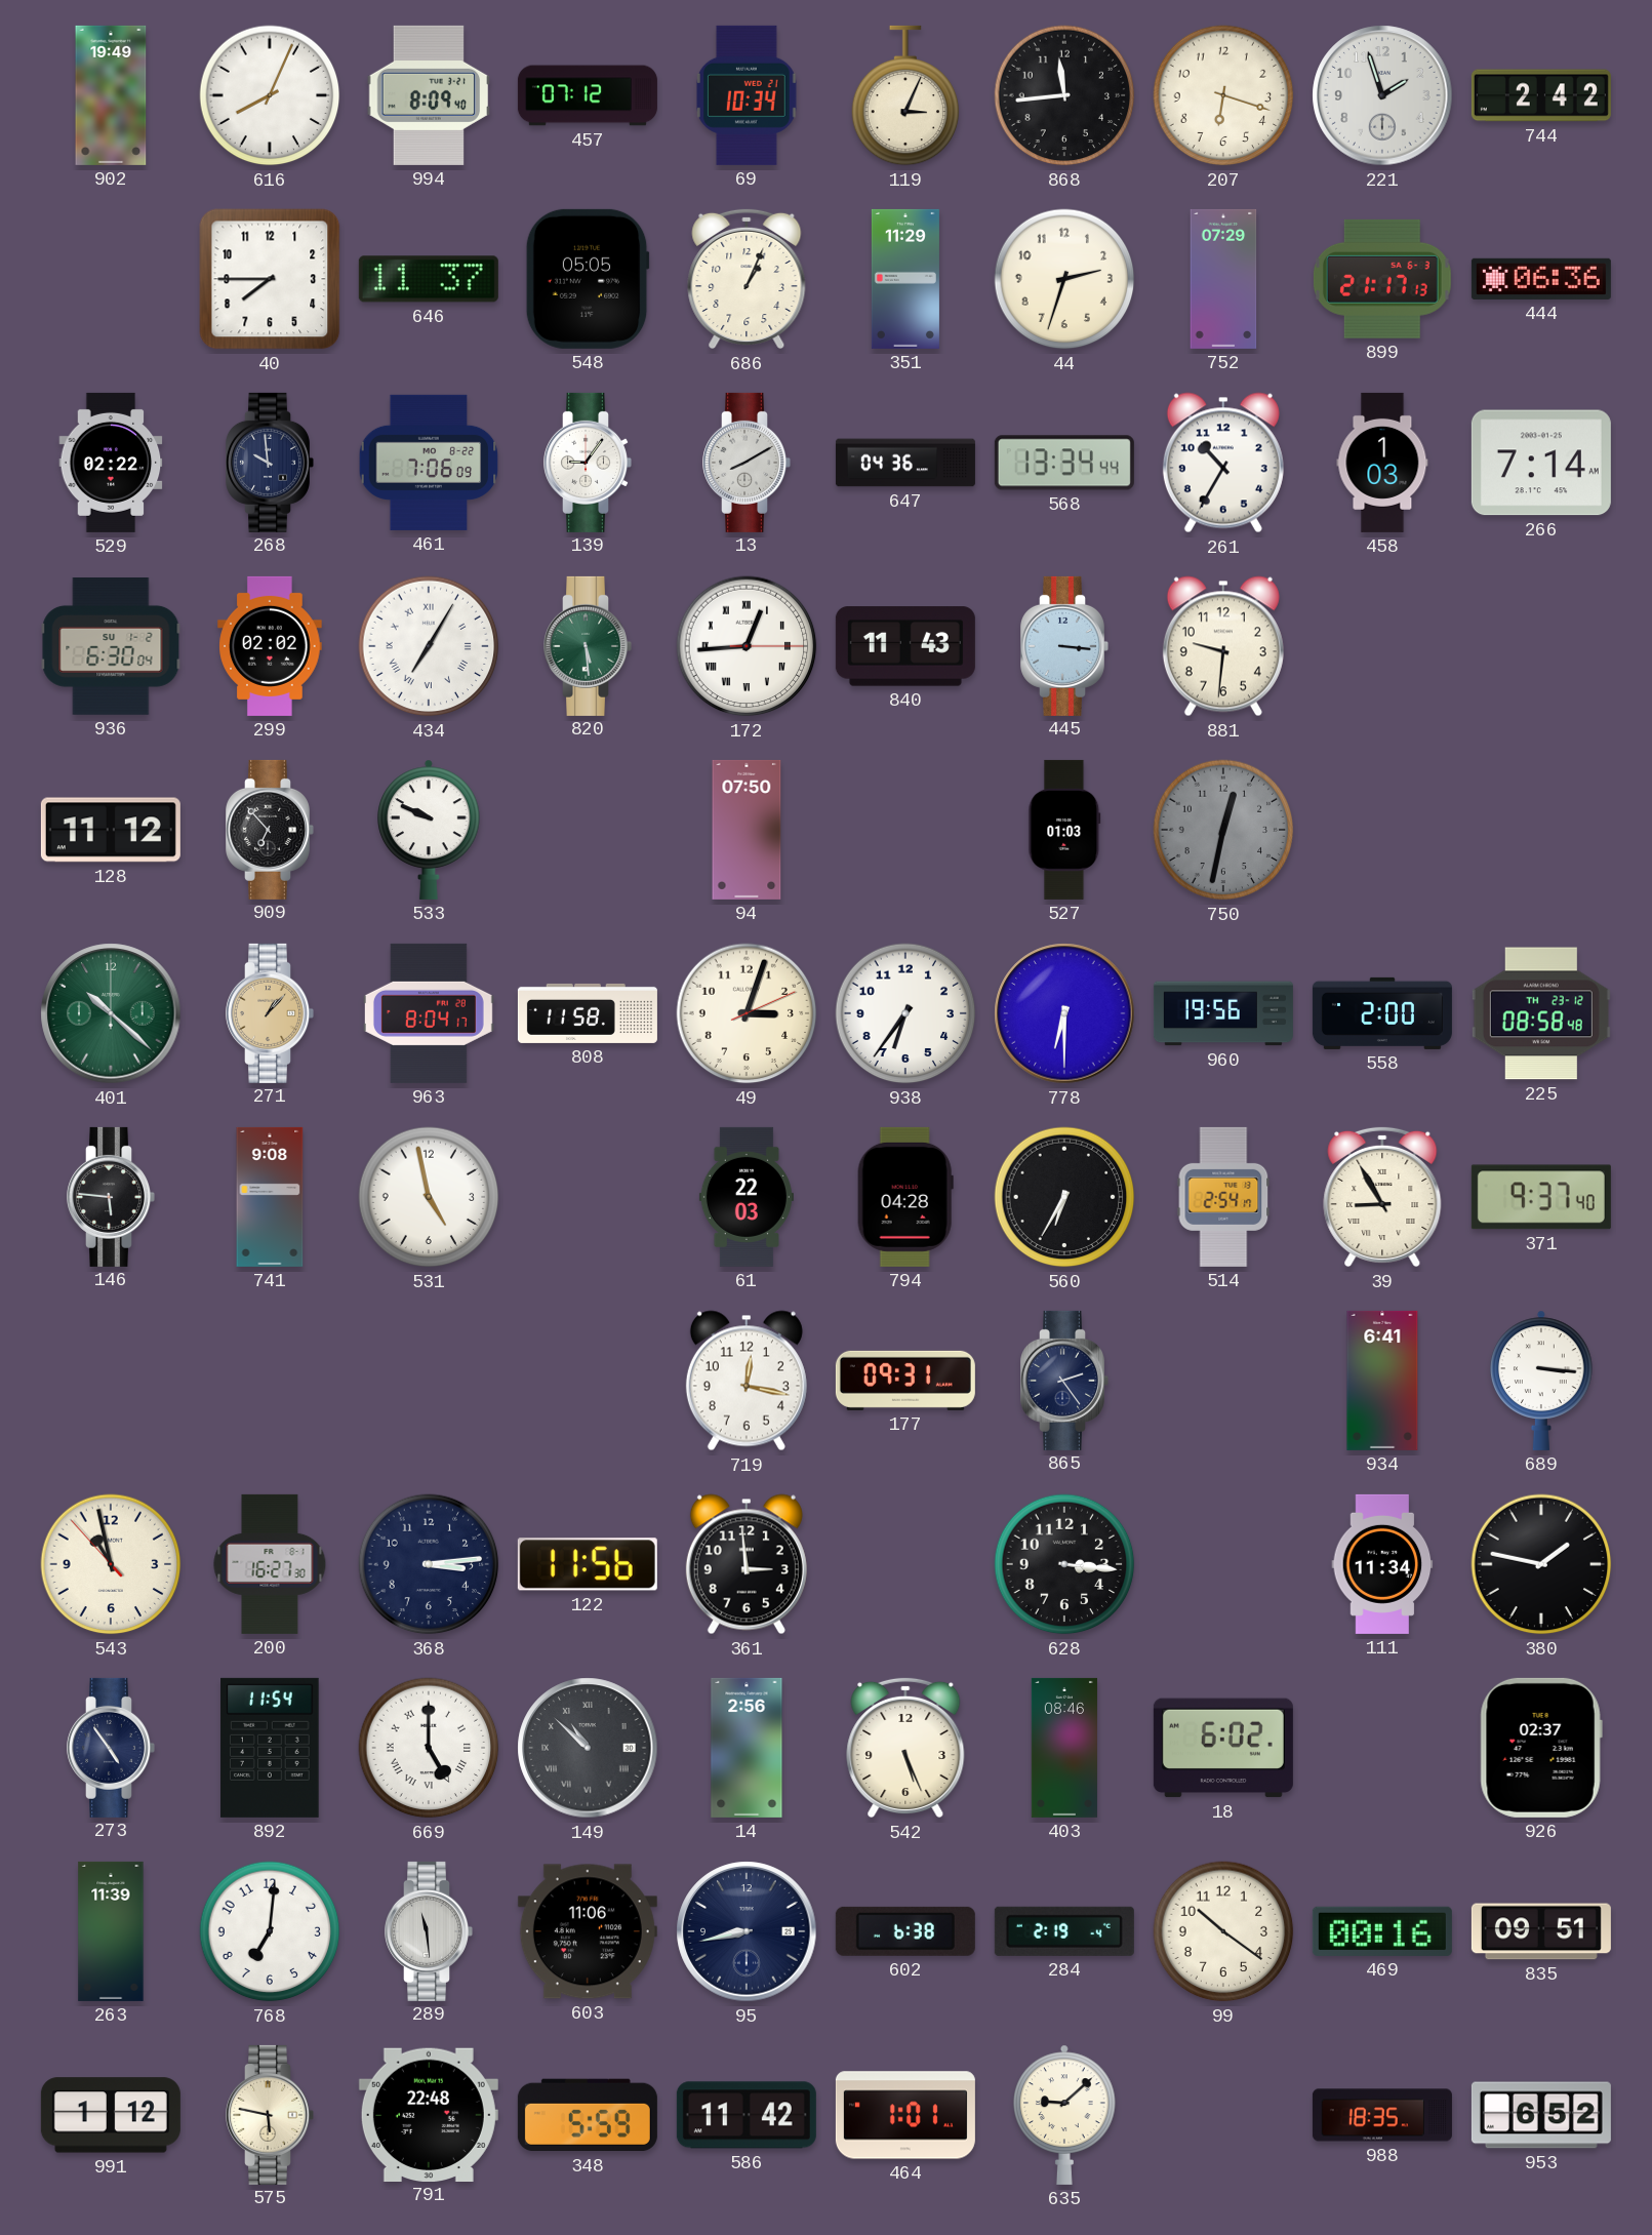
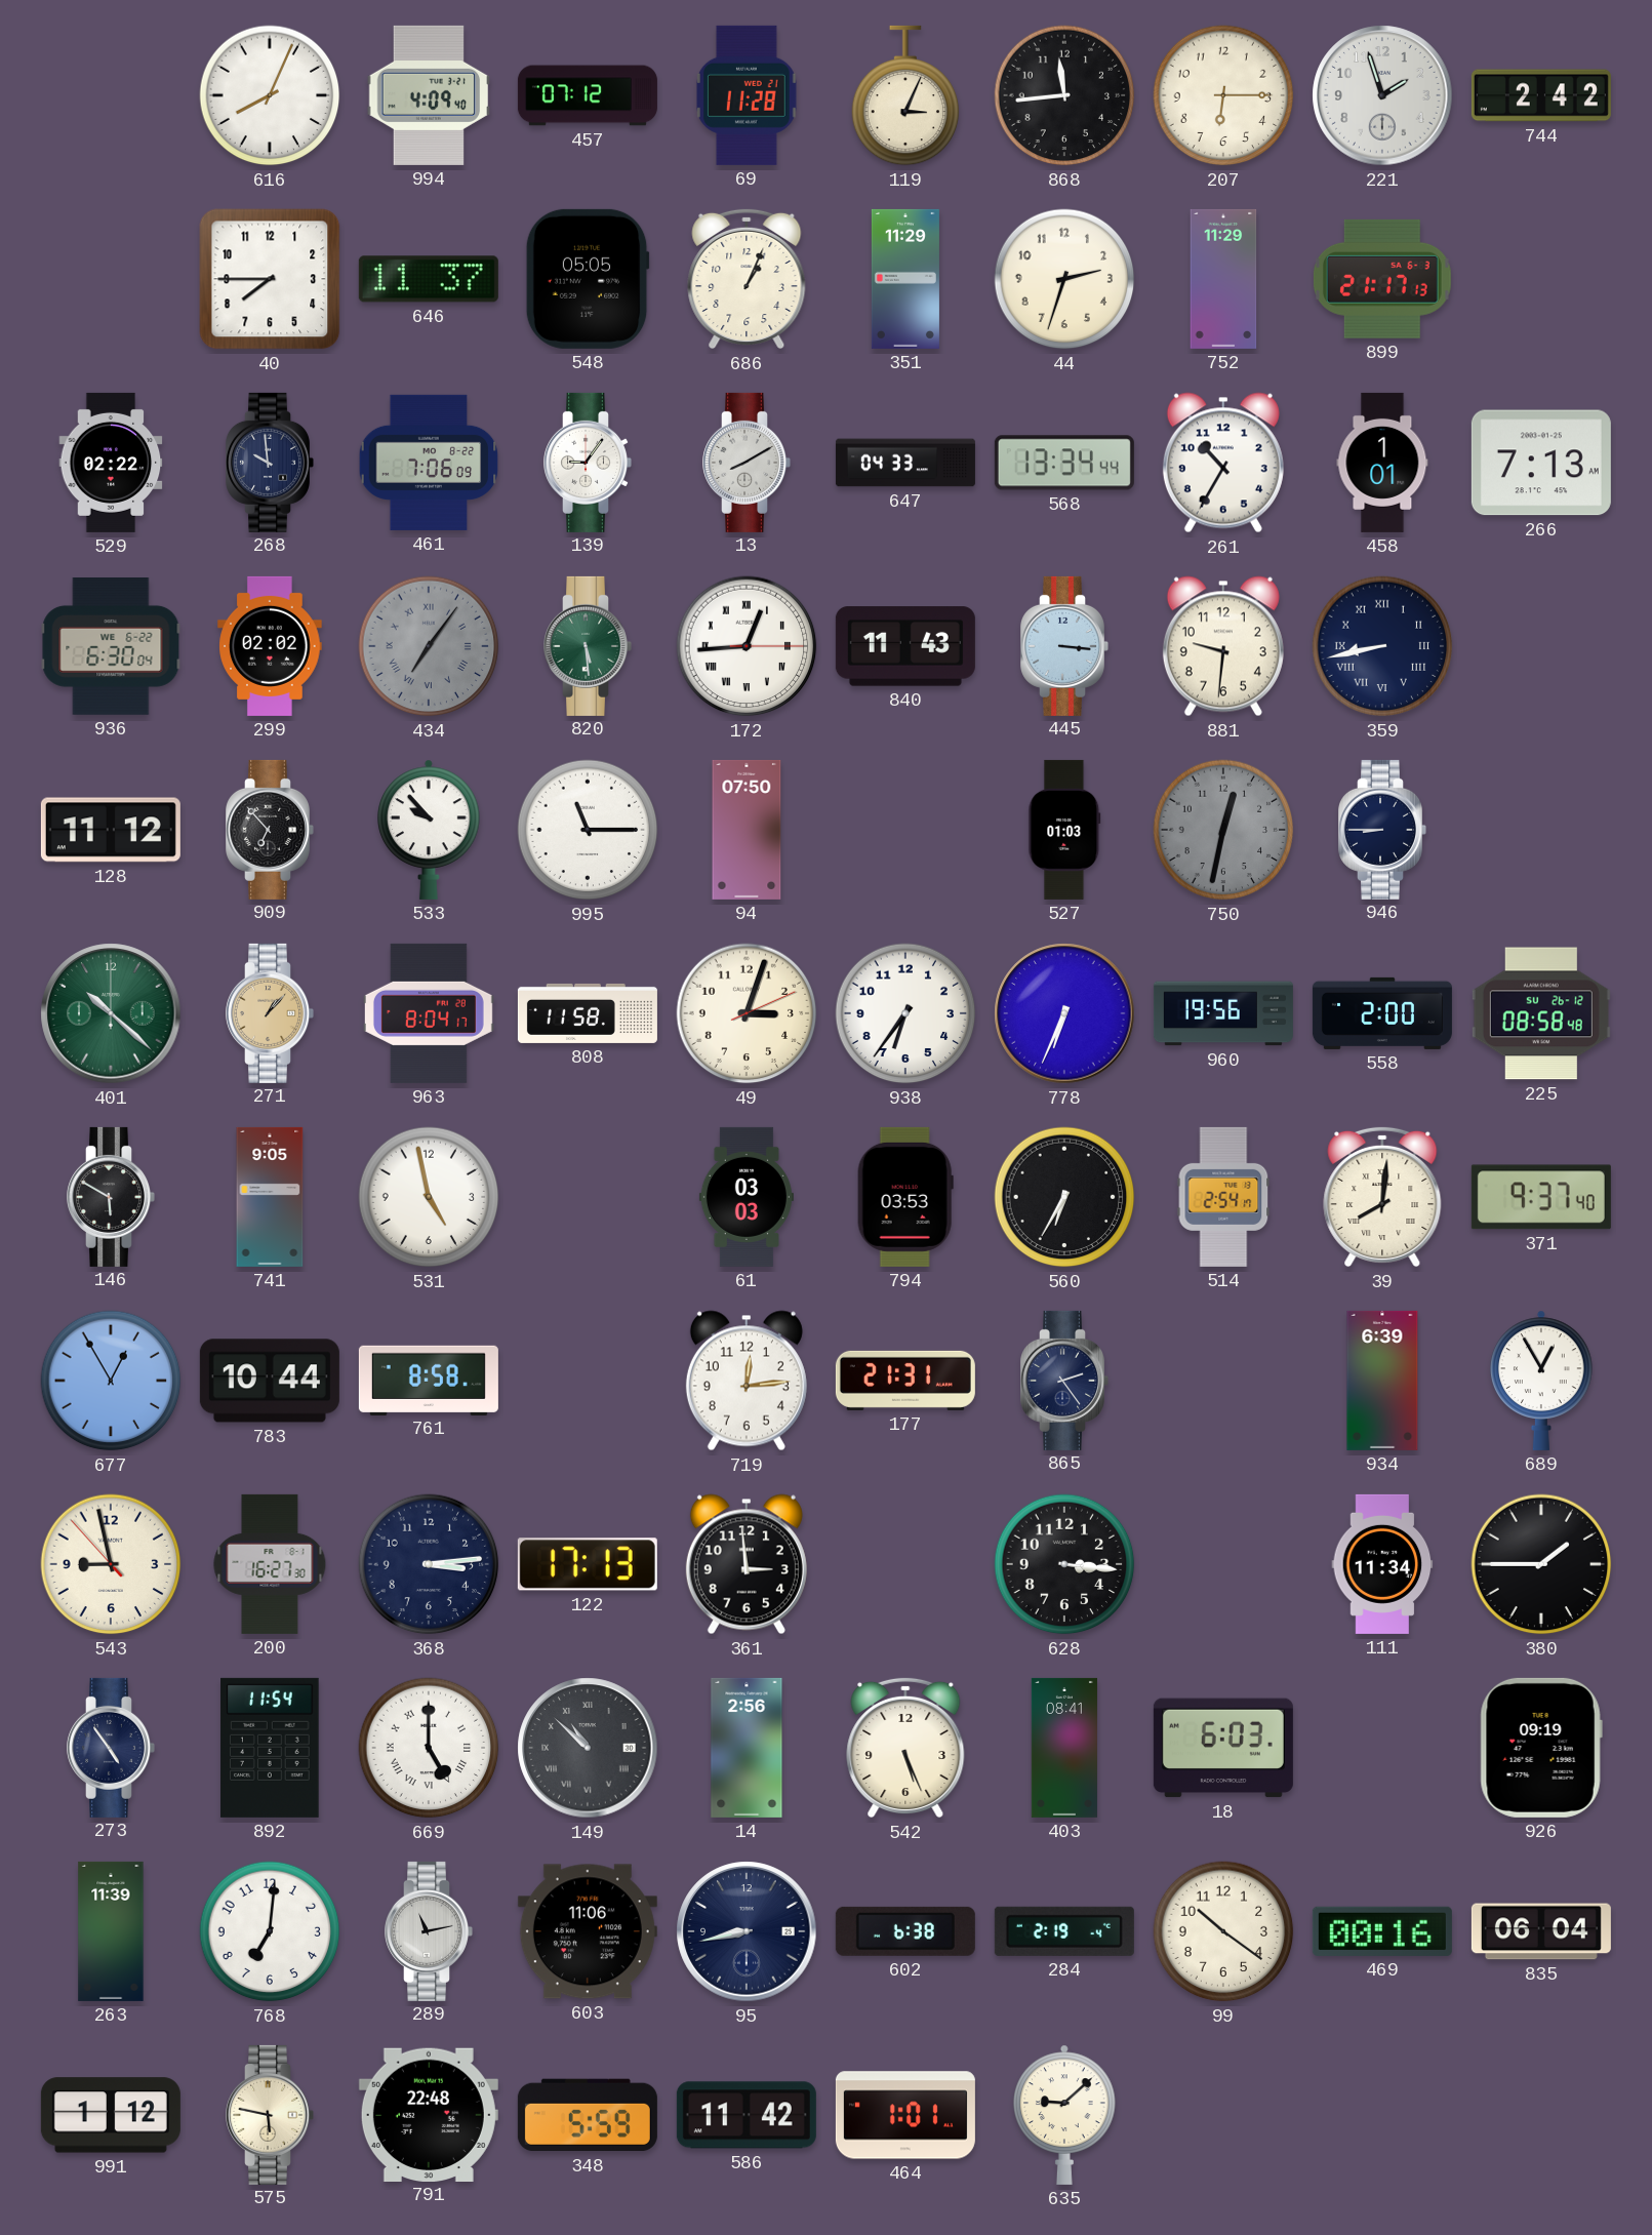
902: 19:49 -> none (111, 95)
994: 8:09 -> 4:09 (429, 95)
69: 10:34 -> 11:28 (747, 95)
207: 6:18 -> 6:15 (1223, 95)
752: 07:29 -> 11:29 (1223, 279)
444: 06:36 -> none (1541, 279)
647: 04:36 -> 04:33 (905, 463)
458: 1:03 -> 1:01 (1382, 463)
266: 7:14 -> 7:13 (1541, 463)
936 date: SU 1-2 -> WE 6-22 (111, 647)
434: 7:05 -> 7:06 (429, 646)
434 dial: white -> grey (429, 646)
359: none -> 8:43 (1382, 646)
533: 9:49 -> 9:53 (430, 830)
995: none -> 11:15 (588, 830)
946: none -> 8:45 (1382, 830)
778: 6:30 -> 6:34 (1064, 1013)
225 date: TH 23-12 -> SU 26-12 (1541, 1013)
146: 5:46 -> 5:50 (111, 1197)
741: 9:08 -> 9:05 (270, 1197)
61: 22:03 -> 03:03 (747, 1197)
794: 04:28 -> 03:53 (905, 1197)
39: 8:55 -> 8:01 (1382, 1197)
677: none -> 12:55 (111, 1381)
783: none -> 10:44 (270, 1381)
761: none -> 8:58 (429, 1380)
719: 12:17 -> 12:14 (747, 1381)
177: 09:31 -> 21:31 (905, 1381)
934: 6:41 -> 6:39 (1382, 1381)
689: 3:16 -> 12:55 (1542, 1381)
543: 10:57 -> 8:57 (111, 1564)
122: 11:56 -> 17:13 (588, 1564)
380: 1:47 -> 1:45 (1541, 1564)
403: 08:46 -> 08:41 (1064, 1748)
18: 6:02 -> 6:03 (1223, 1748)
926: 02:37 -> 09:19 (1541, 1748)
289: 11:29 -> 11:13 (429, 1931)
835: 09:51 -> 06:04 (1541, 1931)
988: 18:35 -> none (1382, 2115)
953: 6:52 -> none (1541, 2115)
